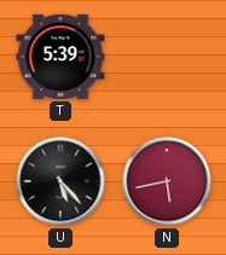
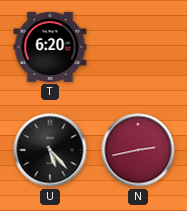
T: 5:39 -> 6:20 (50, 47)
N: 5:43 -> 2:43 (138, 150)
